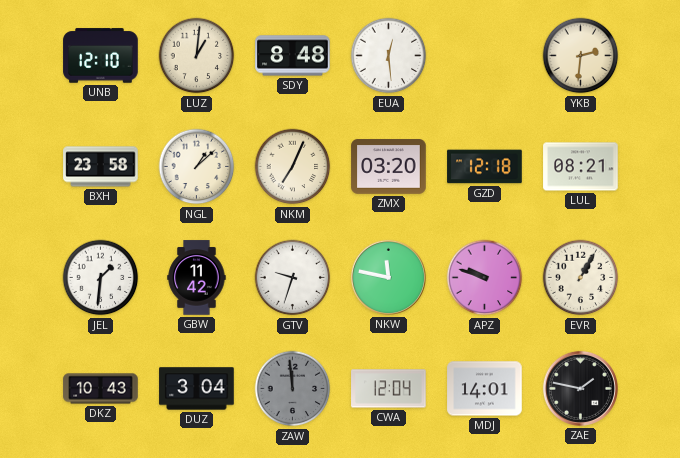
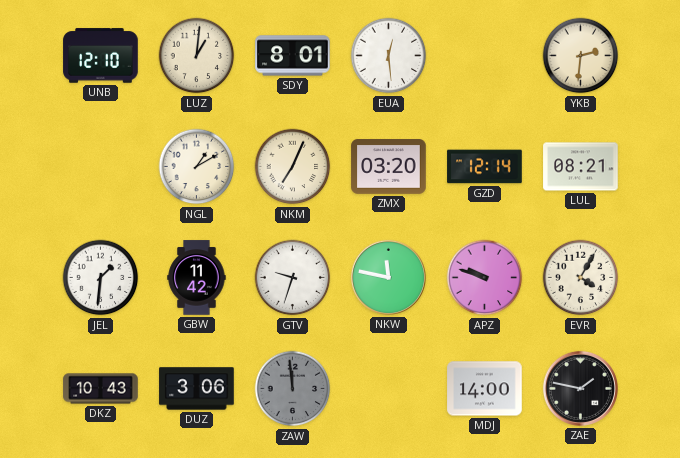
SDY: 8:48 -> 8:01 (293, 56)
BXH: 23:58 -> none (101, 167)
NGL: 1:08 -> 1:10 (197, 167)
GZD: 12:18 -> 12:14 (485, 167)
EVR: 1:05 -> 4:05 (581, 278)
DUZ: 3:04 -> 3:06 (197, 389)
CWA: 12:04 -> none (389, 389)
MDJ: 14:01 -> 14:00 (485, 389)
